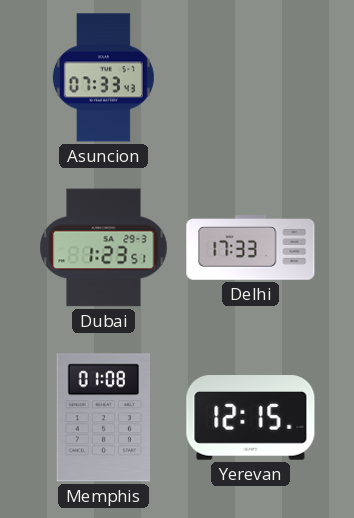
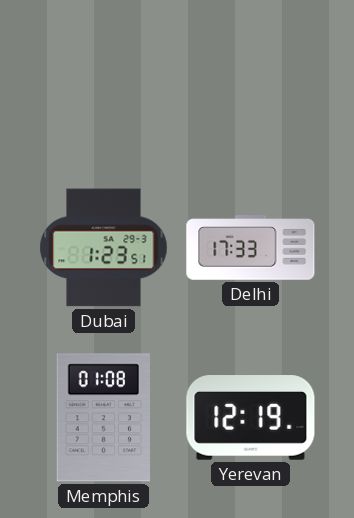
Asuncion: 07:33 -> none (103, 78)
Yerevan: 12:15 -> 12:19 (251, 418)
